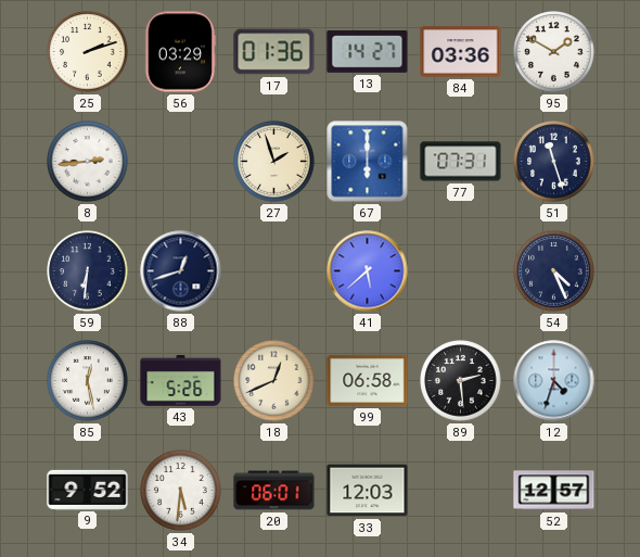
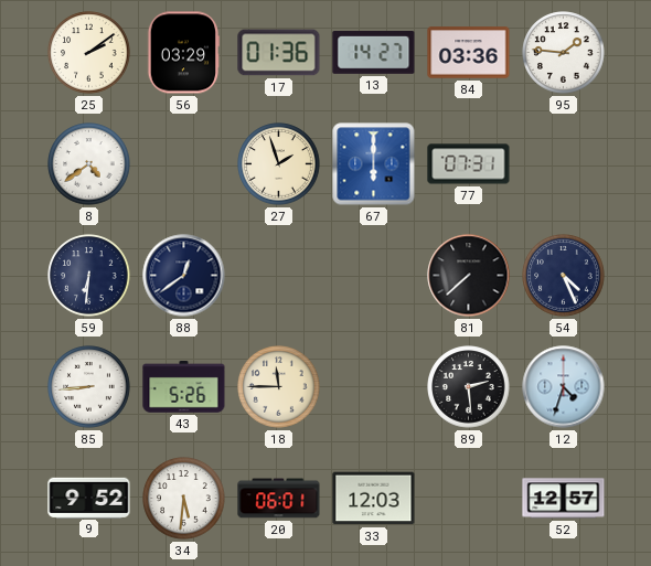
25: 2:12 -> 2:09 (89, 53)
95: 1:50 -> 1:46 (564, 53)
8: 2:44 -> 4:39 (89, 164)
51: 11:27 -> none (554, 162)
88: 12:42 -> 12:39 (184, 276)
41: 5:38 -> none (368, 271)
81: none -> 7:38 (469, 276)
85: 12:28 -> 8:44 (89, 387)
18: 12:41 -> 11:45 (279, 387)
99: 06:58 -> none (368, 380)
